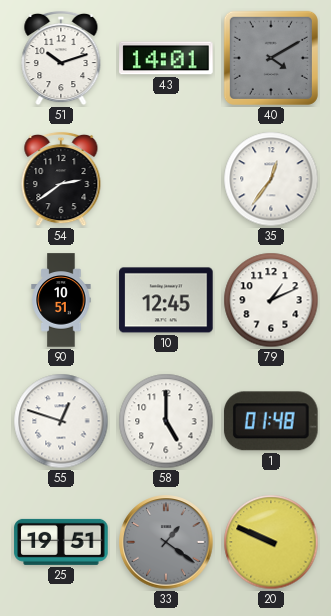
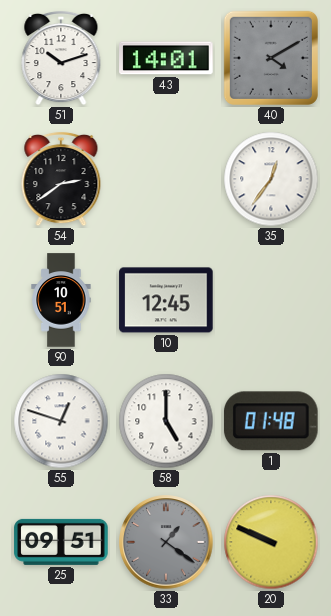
79: 1:11 -> none (271, 300)
25: 19:51 -> 09:51 (61, 542)
